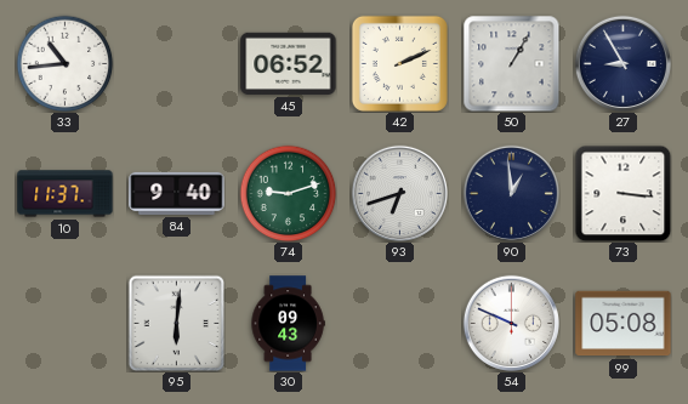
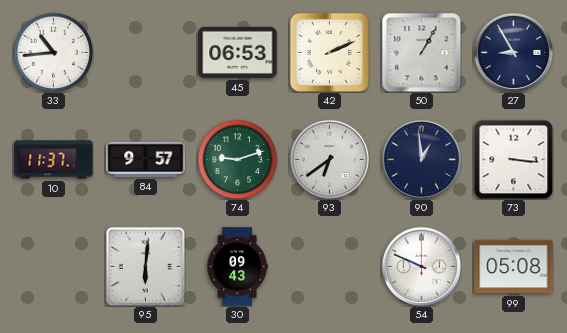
45: 06:52 -> 06:53 (238, 52)
84: 9:40 -> 9:57 (146, 159)
93: 6:42 -> 6:39 (329, 159)
